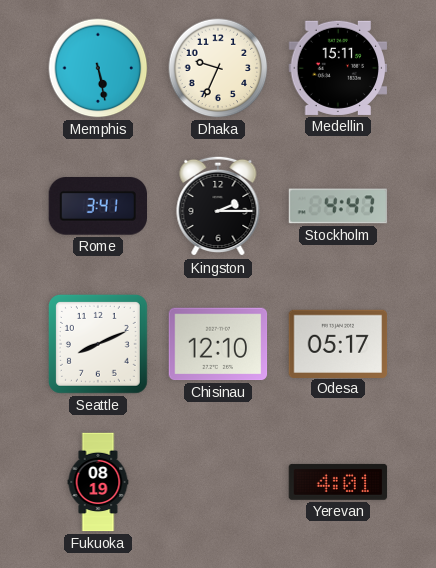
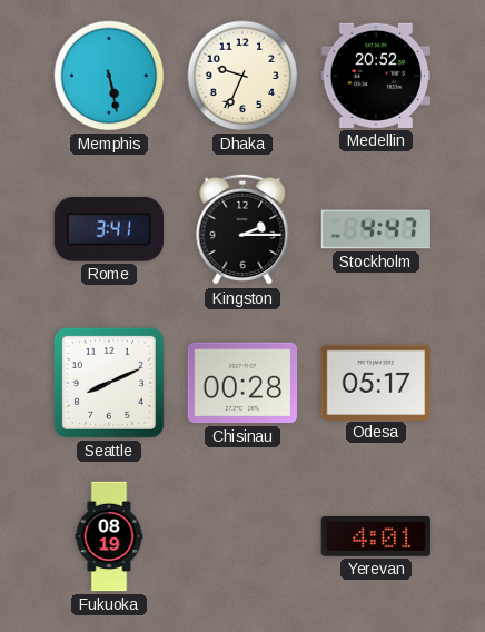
Medellin: 15:11 -> 20:52 (376, 76)
Chisinau: 12:10 -> 00:28 (242, 383)
